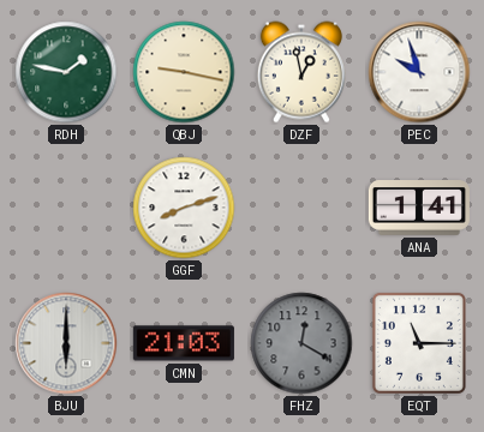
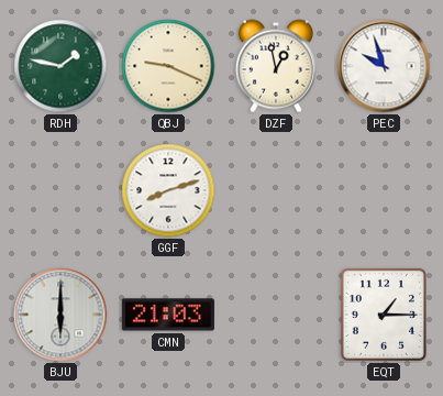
QBJ: 9:17 -> 9:19 (168, 66)
ANA: 1:41 -> none (419, 209)
FHZ: 12:20 -> none (301, 343)
EQT: 11:15 -> 1:15 (384, 315)
